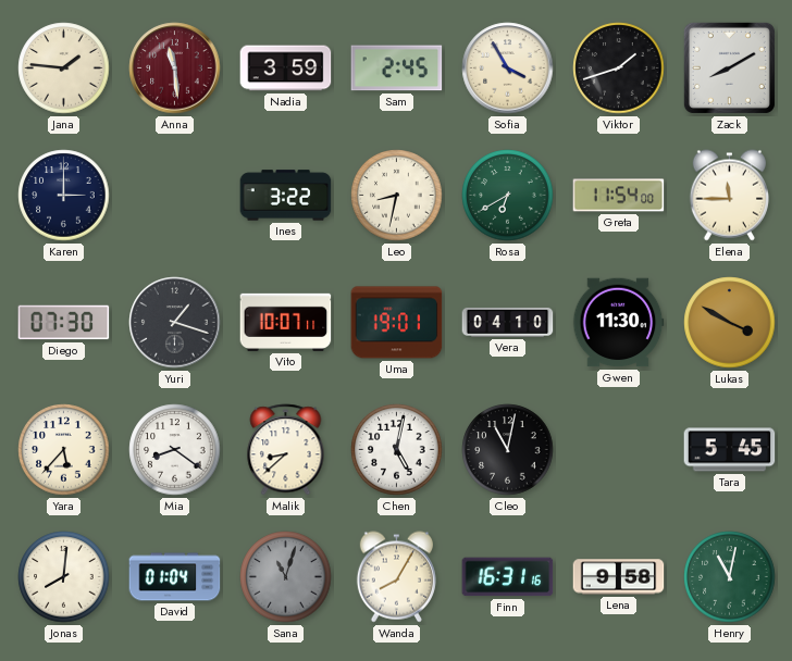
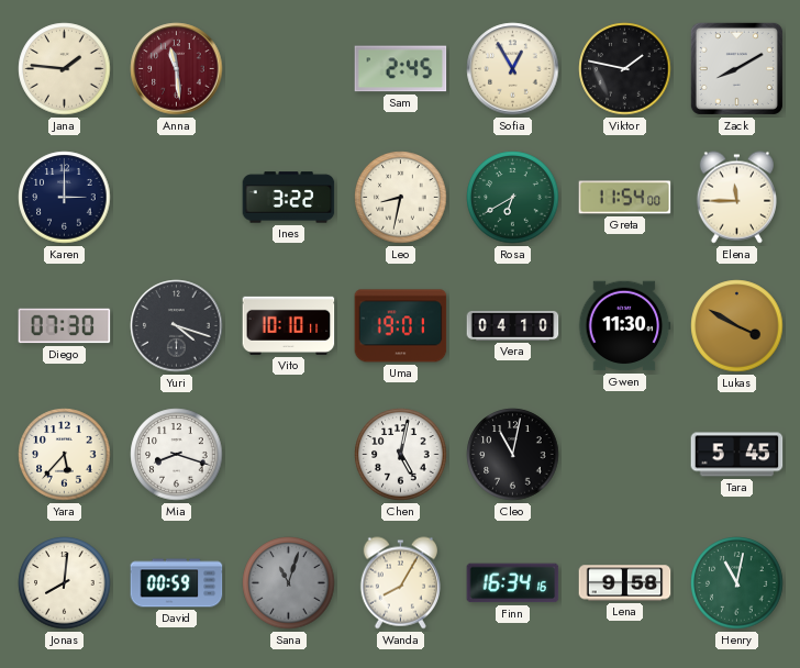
Nadia: 3:59 -> none (286, 68)
Sofia: 3:55 -> 12:55 (513, 69)
Viktor: 1:42 -> 1:47 (625, 69)
Yuri: 1:18 -> 4:18 (177, 326)
Vito: 10:07 -> 10:10 (289, 325)
Mia: 8:21 -> 8:18 (177, 455)
Malik: 8:38 -> none (286, 450)
David: 01:04 -> 00:59 (177, 583)
Finn: 16:31 -> 16:34 (513, 583)
